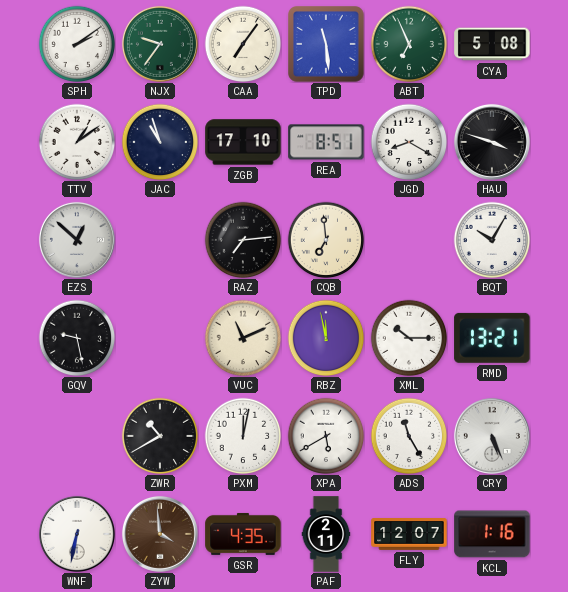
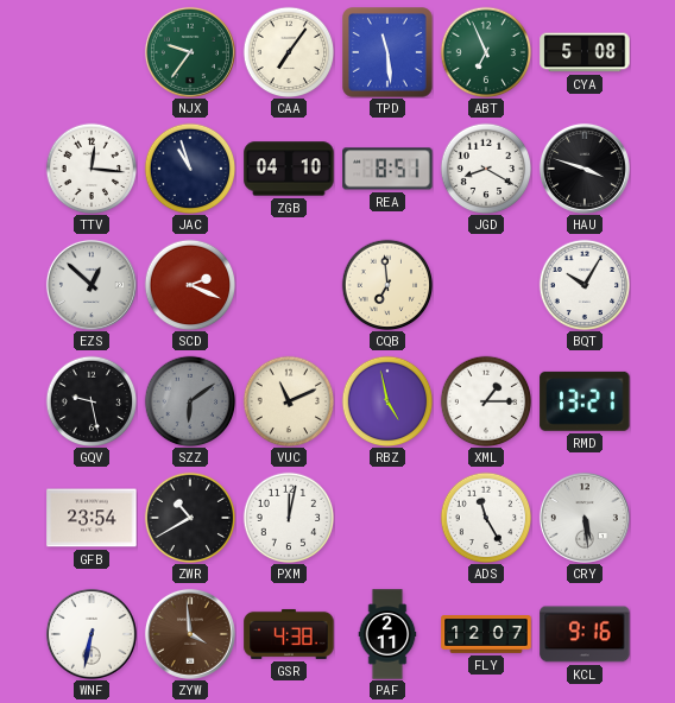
SPH: 2:09 -> none (77, 44)
TTV: 1:09 -> 12:16 (92, 169)
ZGB: 17:10 -> 04:10 (289, 169)
SCD: none -> 2:19 (190, 285)
RAZ: 7:14 -> none (243, 240)
SZZ: none -> 6:09 (190, 401)
RBZ: 11:58 -> 4:58 (387, 401)
XML: 10:15 -> 1:15 (486, 401)
GFB: none -> 23:54 (92, 518)
XPA: 5:40 -> none (326, 436)
CRY: 5:26 -> 5:29 (585, 518)
GSR: 4:35 -> 4:38 (289, 634)
KCL: 1:16 -> 9:16 (585, 634)
